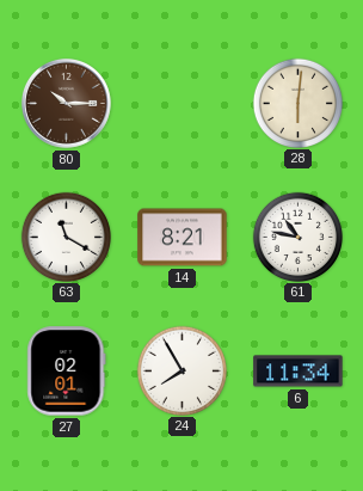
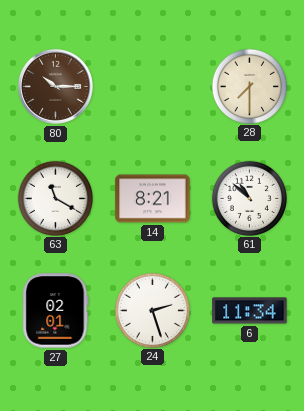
28: 6:01 -> 7:30 (249, 86)
61: 10:47 -> 10:52 (249, 198)
24: 7:55 -> 2:27 (152, 310)
